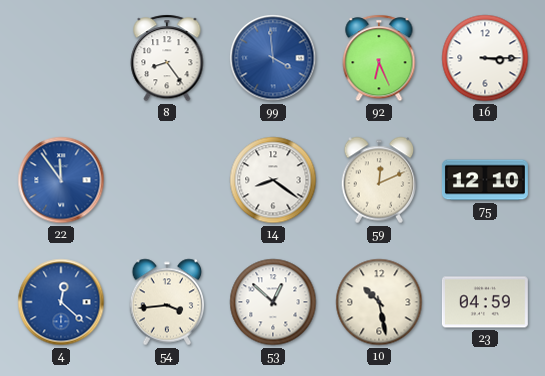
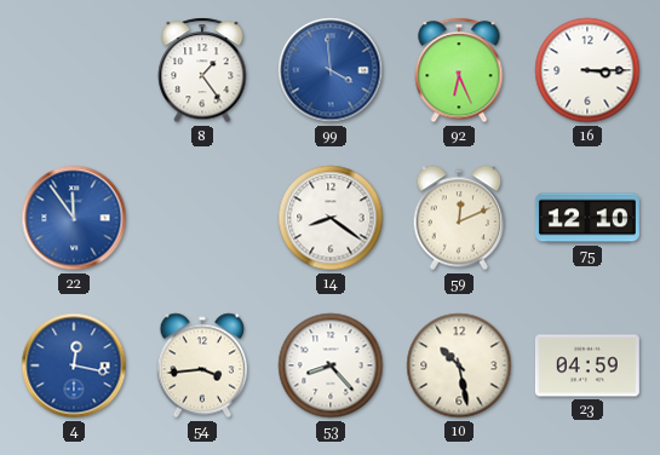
8: 8:24 -> 1:24 (202, 70)
4: 12:22 -> 12:17 (74, 365)
53: 12:52 -> 8:23 (331, 365)
